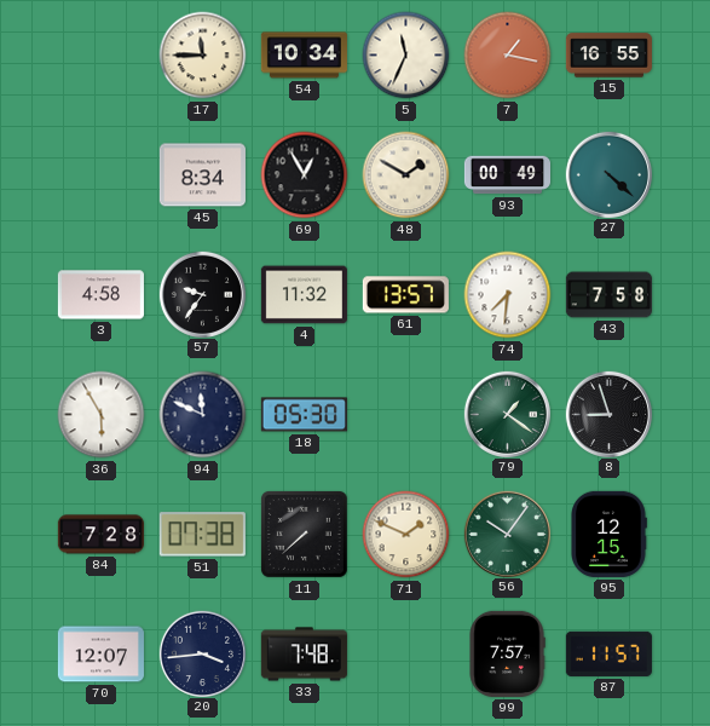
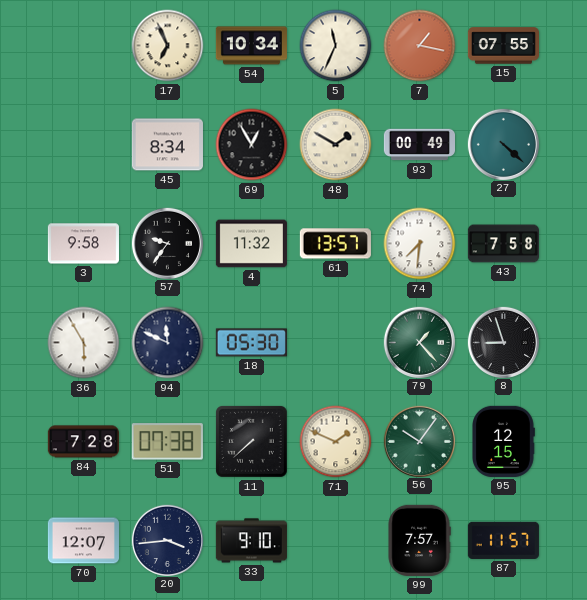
17: 11:45 -> 6:56 (168, 46)
15: 16:55 -> 07:55 (503, 46)
3: 4:58 -> 9:58 (83, 244)
79: 1:21 -> 1:23 (419, 342)
33: 7:48 -> 9:10 (251, 541)
